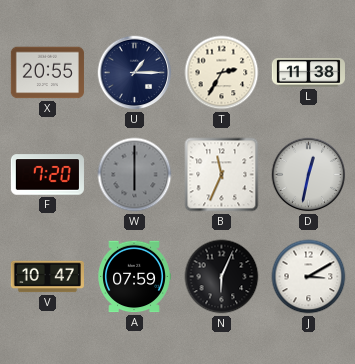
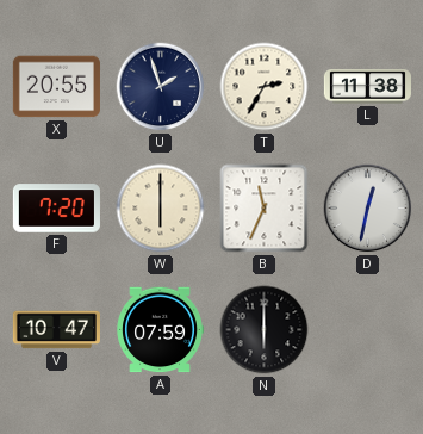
U: 1:15 -> 1:57 (161, 87)
W dial: grey -> cream (161, 209)
N: 6:04 -> 6:00 (265, 330)
J: 3:10 -> none (309, 277)
